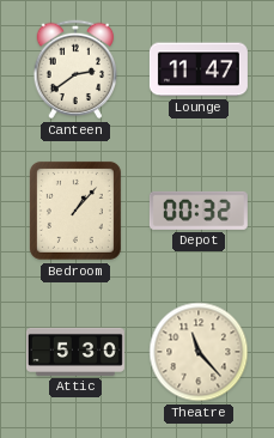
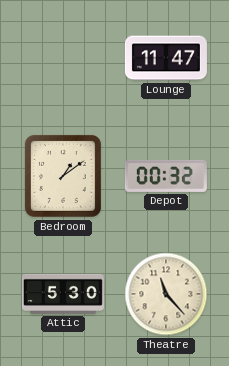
Canteen: 2:39 -> none (75, 69)
Bedroom: 1:07 -> 1:09 (63, 176)
